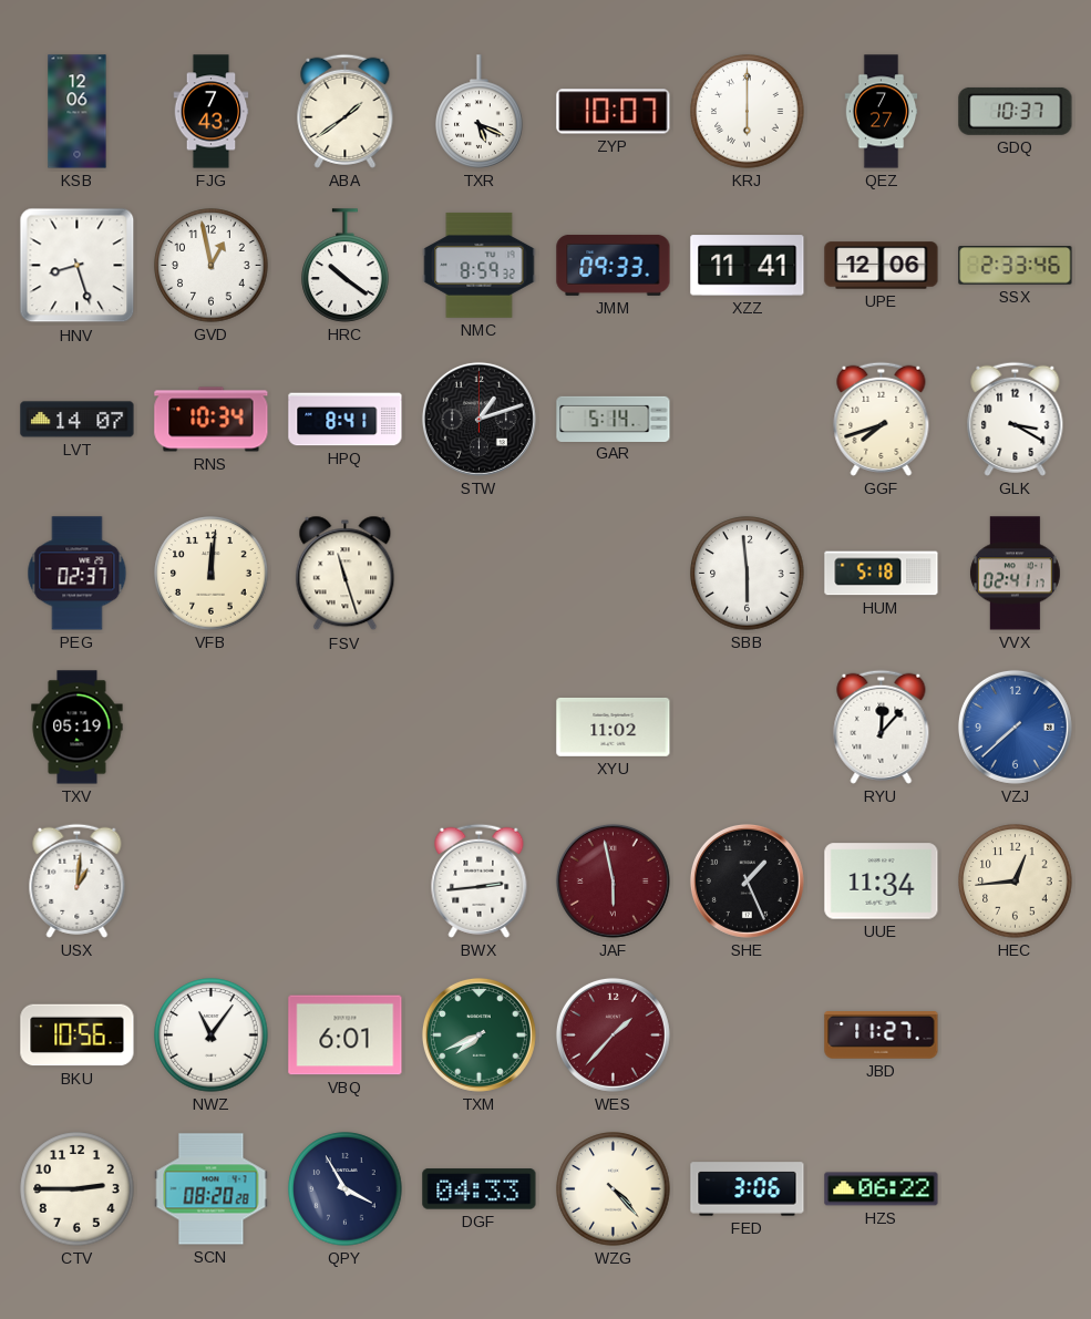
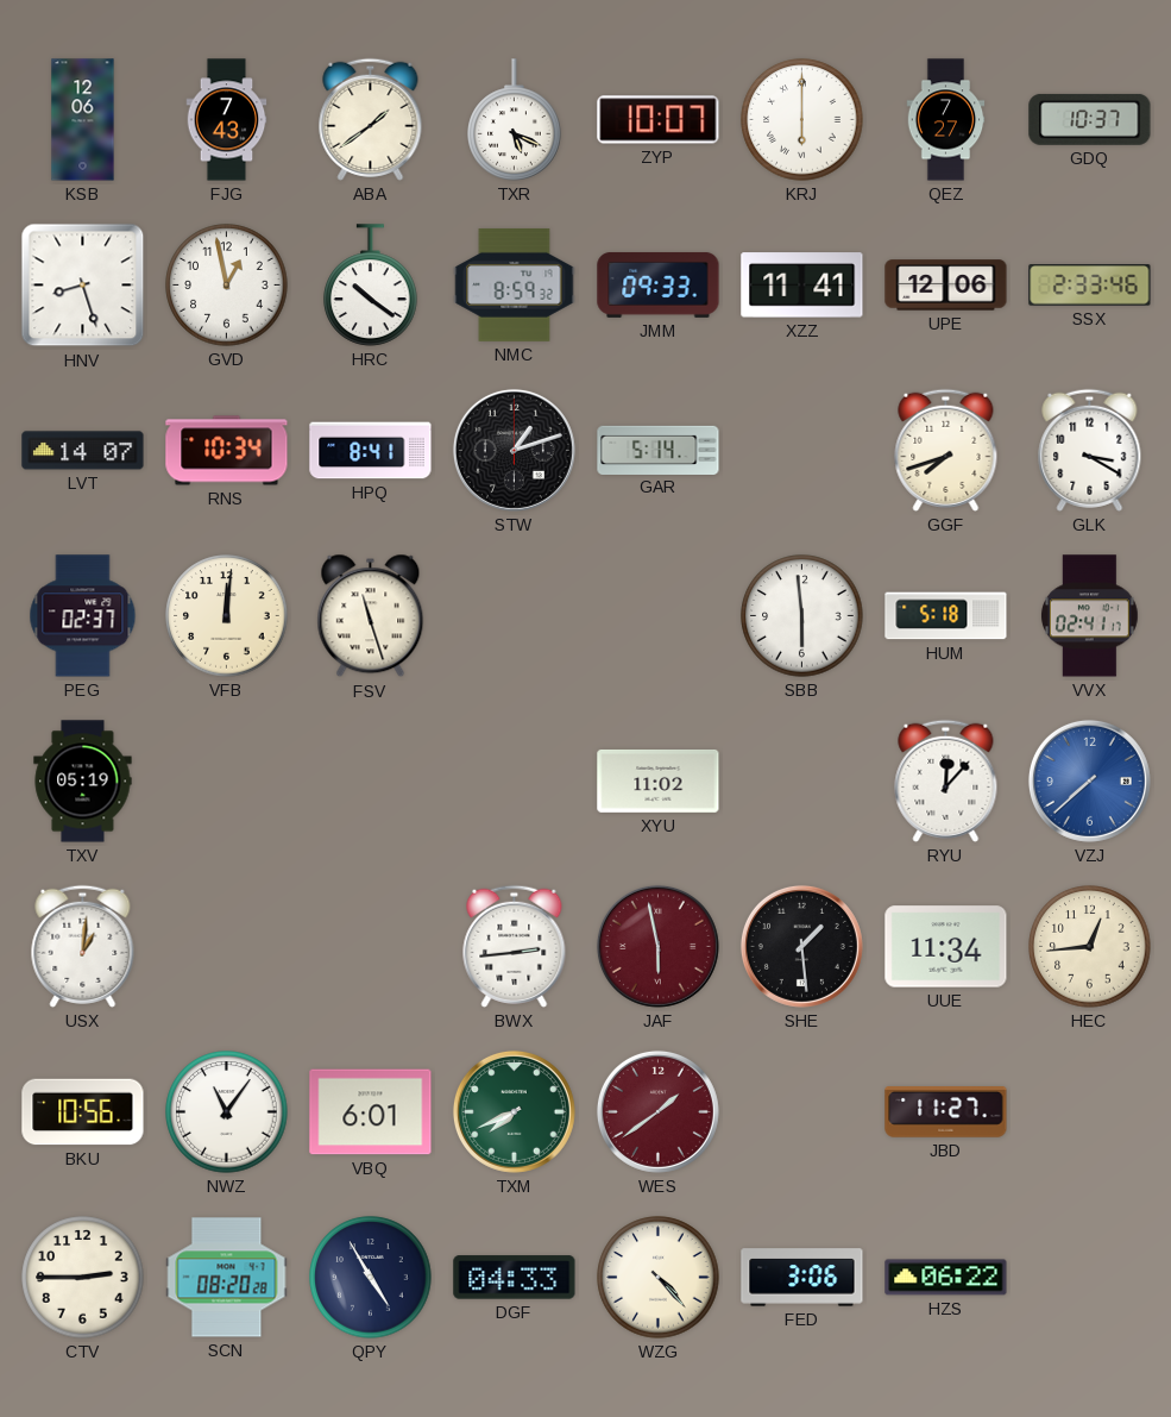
SHE: 1:26 -> 1:29 (801, 946)
WES: 1:37 -> 1:39 (657, 1111)
QPY: 3:55 -> 4:55 (371, 1278)
